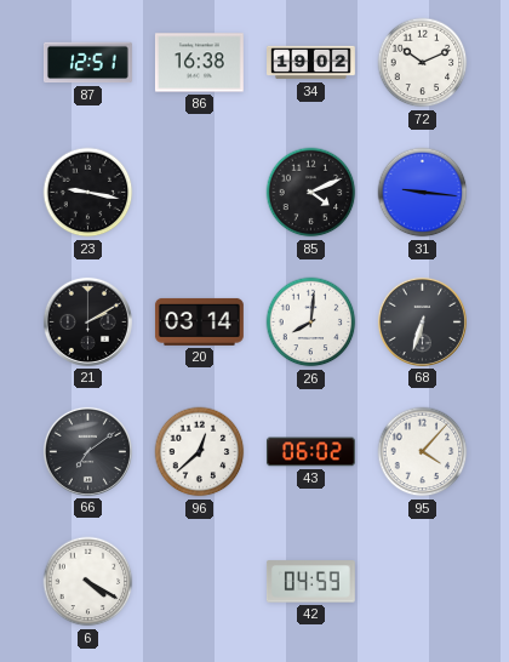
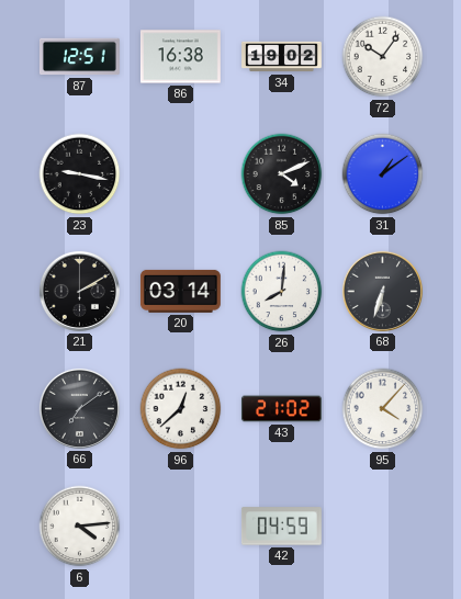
72: 10:11 -> 10:06 (383, 57)
31: 9:16 -> 1:09 (383, 174)
43: 06:02 -> 21:02 (281, 409)
6: 4:20 -> 4:14 (80, 527)
